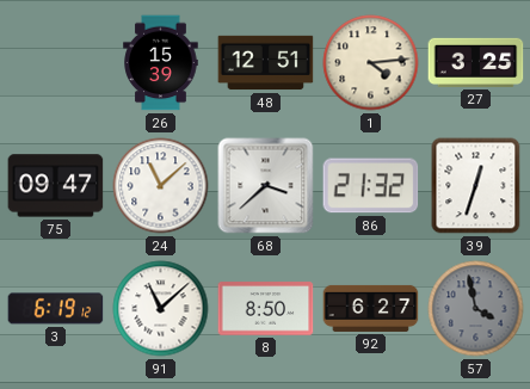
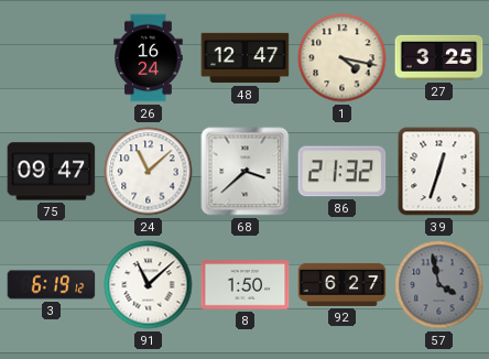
26: 15:39 -> 16:24 (149, 58)
48: 12:51 -> 12:47 (246, 58)
1: 4:14 -> 4:17 (343, 58)
8: 8:50 -> 1:50 (246, 285)
